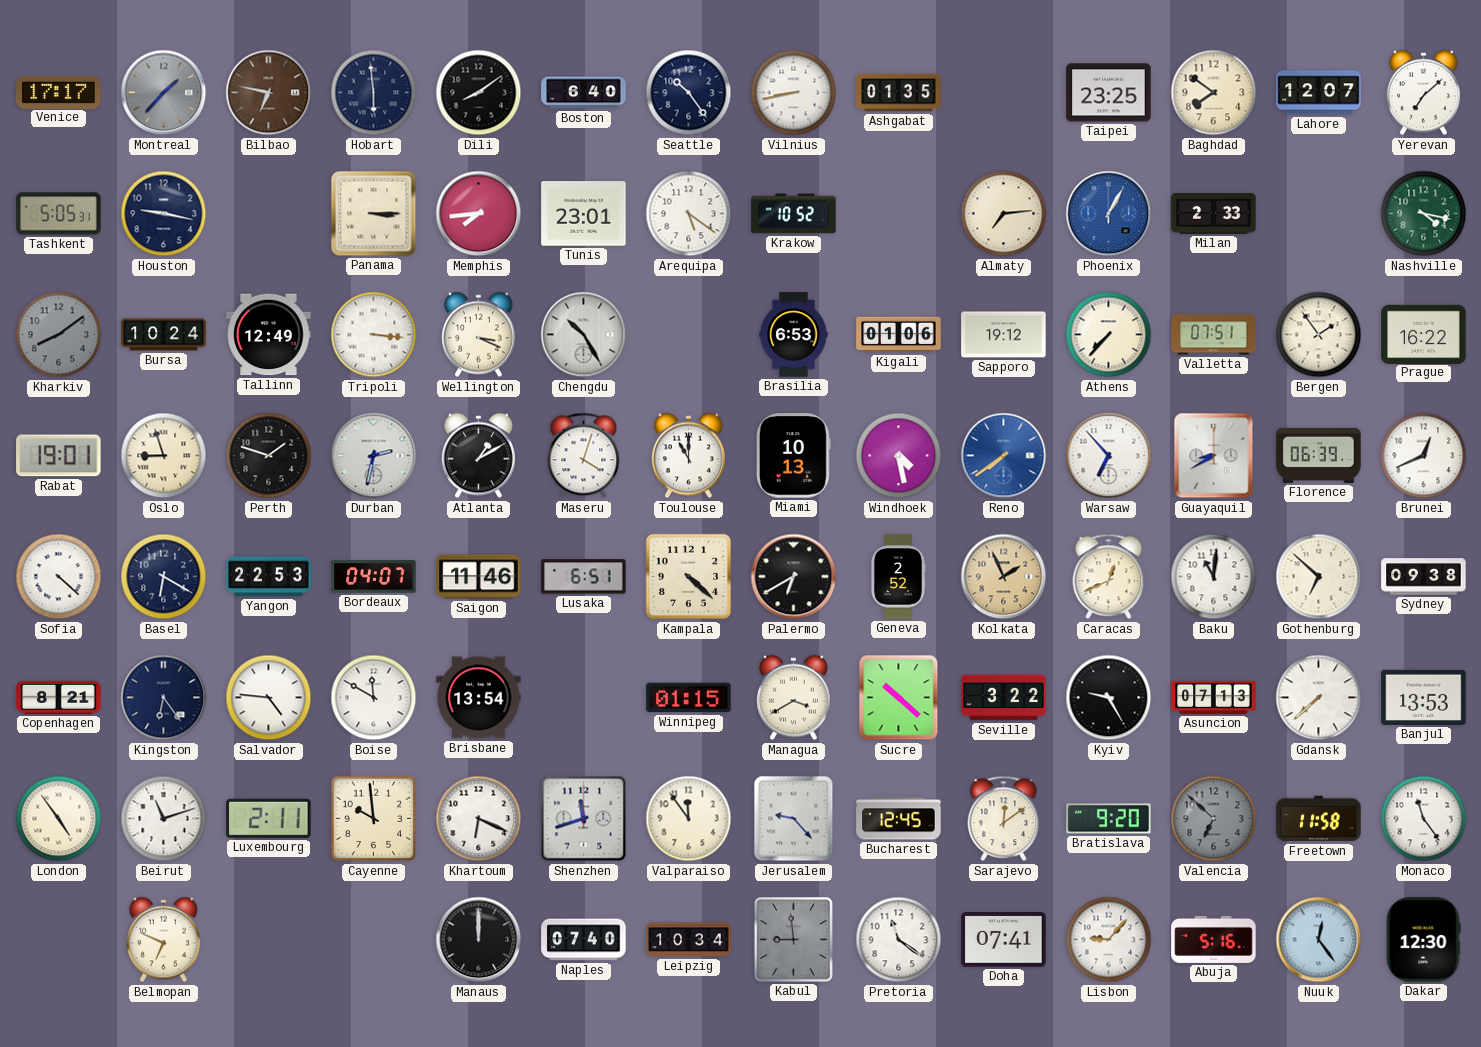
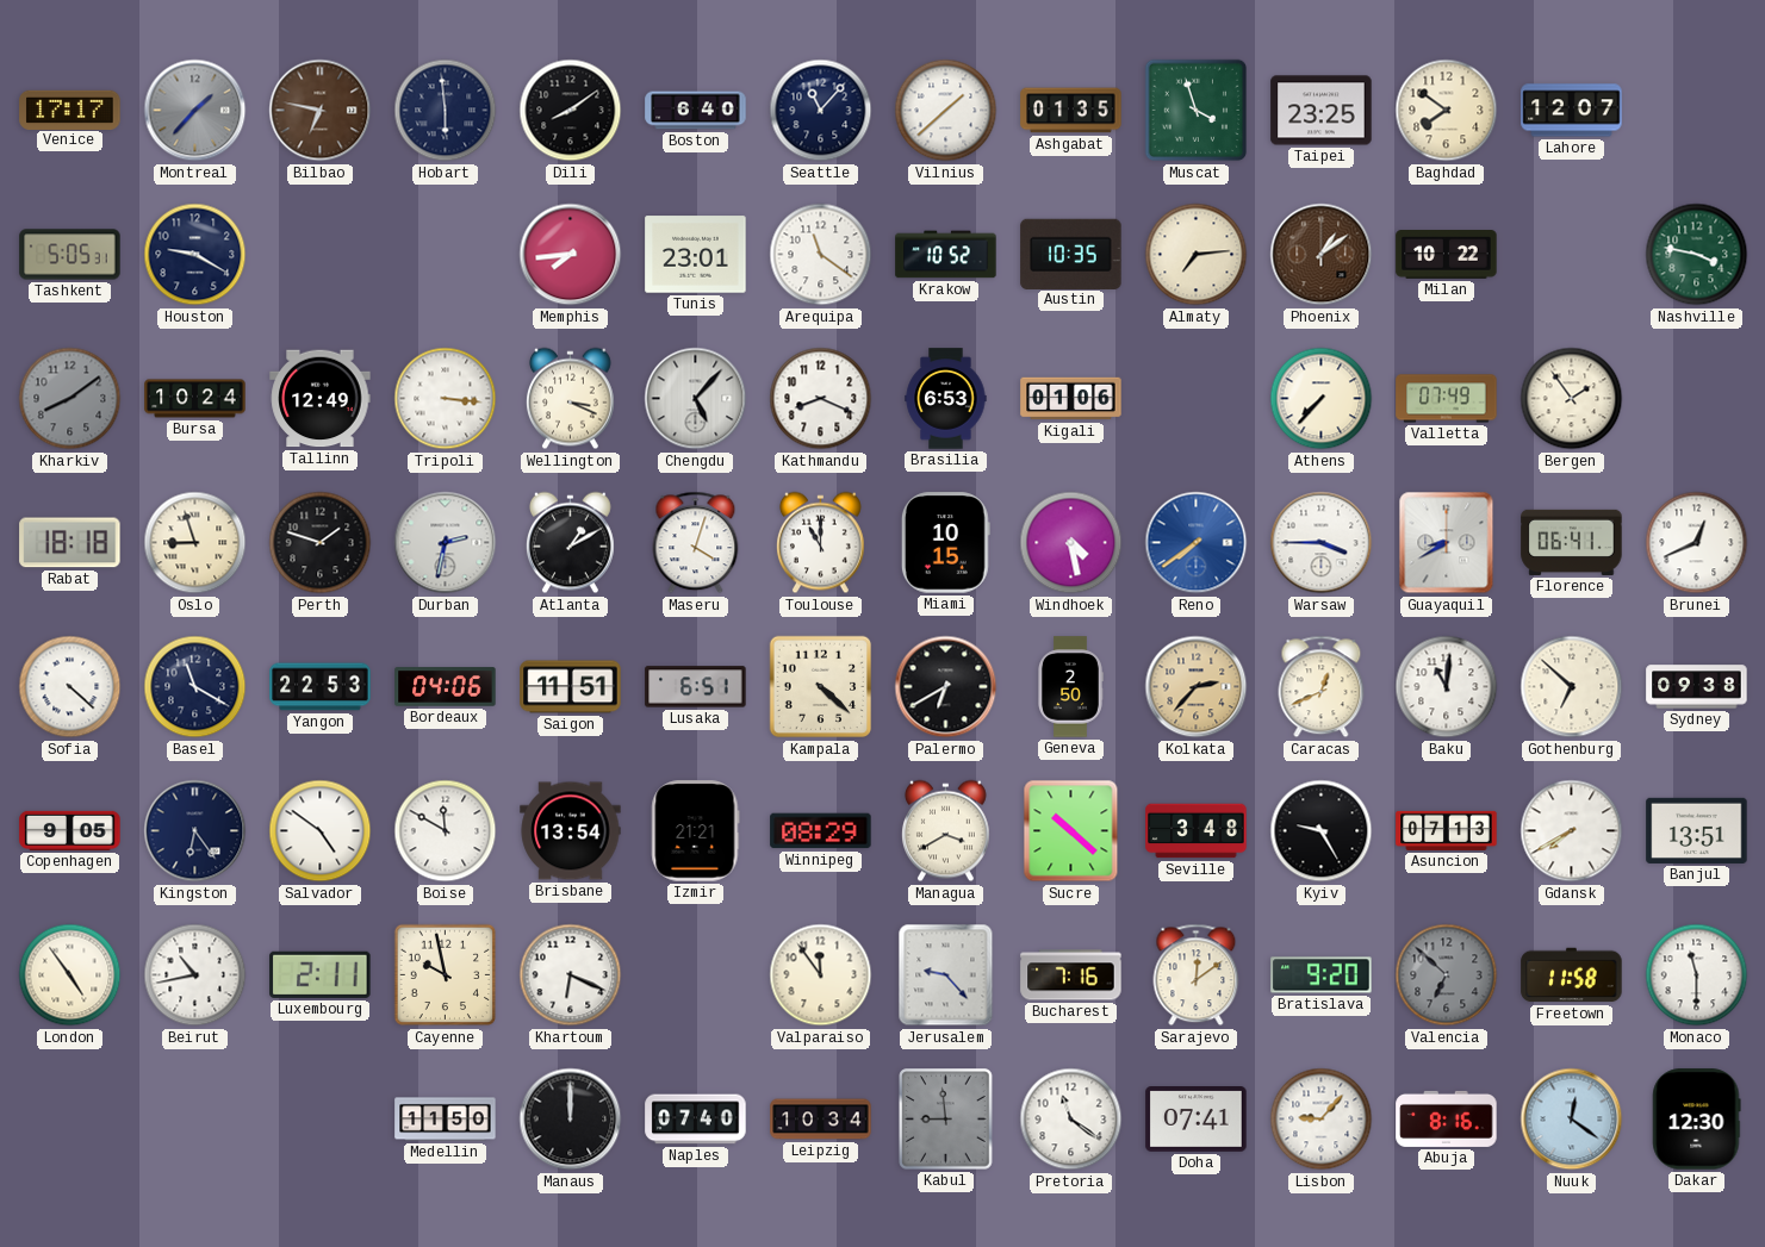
Seattle: 10:24 -> 11:07 (821, 111)
Vilnius: 8:43 -> 1:38 (946, 111)
Muscat: none -> 3:57 (1197, 111)
Yerevan: 7:08 -> none (1423, 93)
Houston: 9:17 -> 9:20 (195, 255)
Panama: 3:15 -> none (374, 214)
Arequipa: 5:21 -> 11:21 (821, 255)
Austin: none -> 10:35 (1071, 254)
Phoenix: 1:05 -> 1:09 (1322, 255)
Phoenix dial: blue -> brown (1322, 255)
Milan: 2:33 -> 10:22 (1447, 255)
Nashville: 4:17 -> 3:47 (1697, 255)
Chengdu: 10:25 -> 5:07 (696, 399)
Kathmandu: none -> 8:19 (821, 399)
Sapporo: 19:12 -> none (1004, 335)
Valletta: 07:51 -> 07:49 (1447, 399)
Prague: 16:22 -> none (1424, 334)
Rabat: 19:01 -> 18:18 (70, 543)
Miami: 10:13 -> 10:15 (945, 543)
Warsaw: 6:53 -> 3:45 (1322, 543)
Florence: 06:39 -> 06:41 (1572, 542)
Basel: 6:20 -> 11:20 (195, 687)
Bordeaux: 04:07 -> 04:06 (446, 687)
Saigon: 11:46 -> 11:51 (571, 687)
Geneva: 2:52 -> 2:50 (1071, 687)
Kolkata: 1:56 -> 2:37 (1197, 687)
Copenhagen: 8:21 -> 9:05 (70, 830)
Salvador: 4:46 -> 4:51 (321, 831)
Izmir: none -> 21:21 (696, 831)
Winnipeg: 01:15 -> 08:29 (821, 831)
Seville: 3:22 -> 3:48 (1197, 831)
Gdansk: 7:38 -> 7:40 (1572, 831)
Banjul: 13:53 -> 13:51 (1697, 830)
Beirut: 11:12 -> 10:43 (195, 975)
Cayenne: 9:59 -> 9:58 (446, 975)
Shenzhen: 11:42 -> none (584, 819)
Bucharest: 12:45 -> 7:16 (1071, 975)
Monaco: 11:24 -> 11:30 (1697, 975)
Belmopan: 6:49 -> none (163, 940)
Medellin: none -> 11:50 (446, 1120)
Abuja: 5:16 -> 8:16 (1447, 1118)
Nuuk: 12:24 -> 12:21 (1572, 1120)
